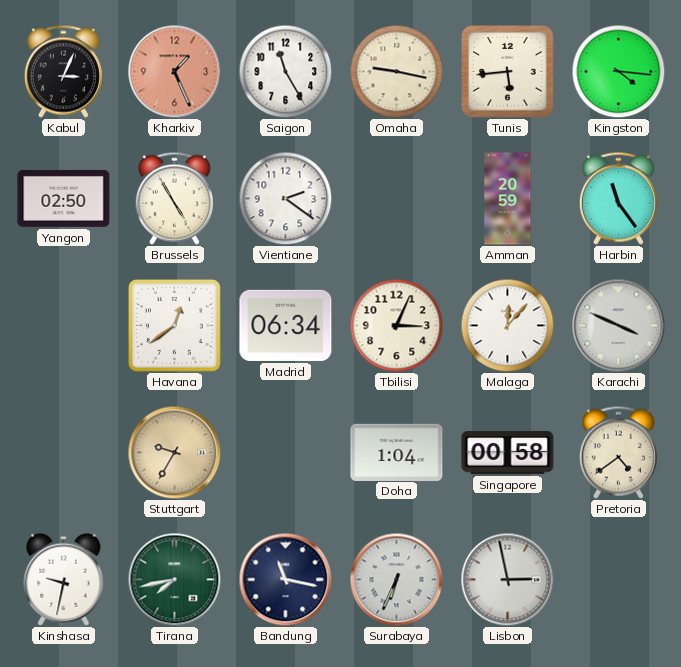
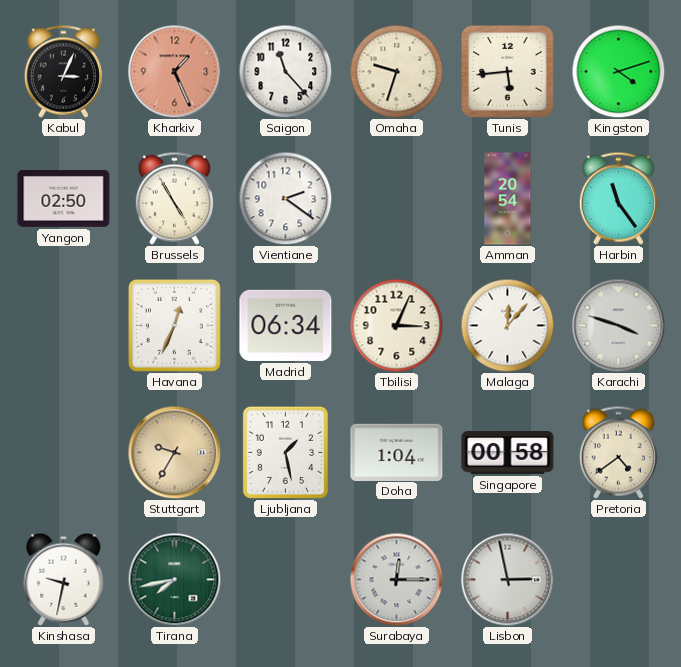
Saigon: 11:25 -> 11:23 (285, 71)
Omaha: 9:17 -> 9:33 (396, 71)
Kingston: 4:16 -> 4:12 (618, 71)
Amman: 20:59 -> 20:54 (508, 199)
Havana: 12:39 -> 12:34 (175, 326)
Karachi: 3:49 -> 3:48 (618, 325)
Ljubljana: none -> 1:28 (285, 452)
Bandung: 11:17 -> none (285, 579)
Surabaya: 6:34 -> 12:15 (396, 579)
